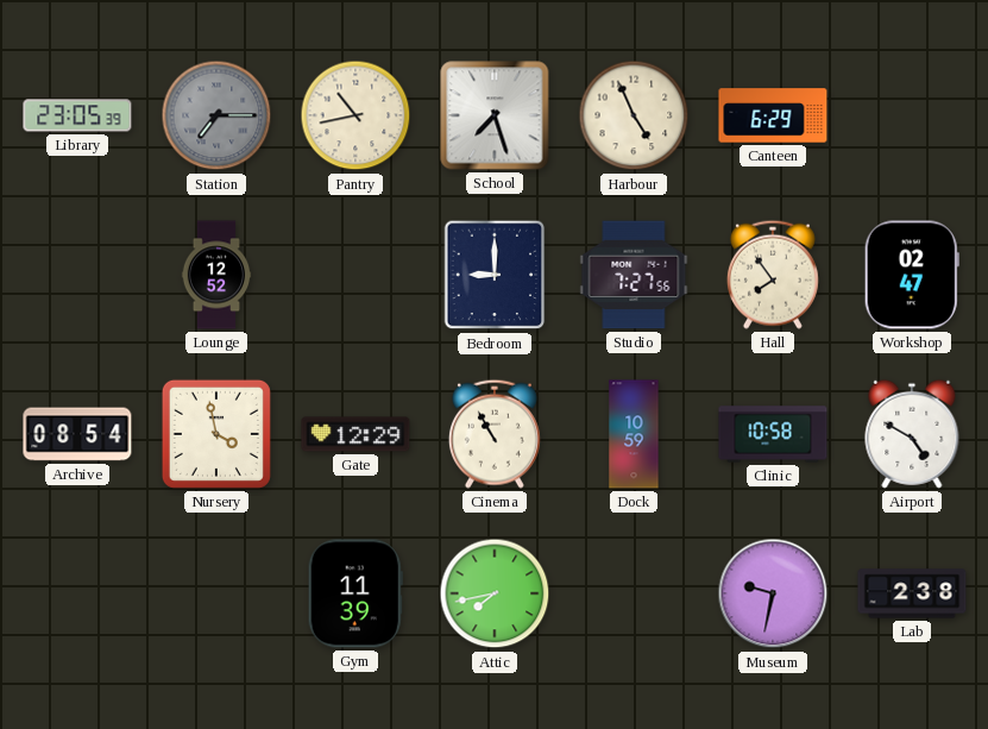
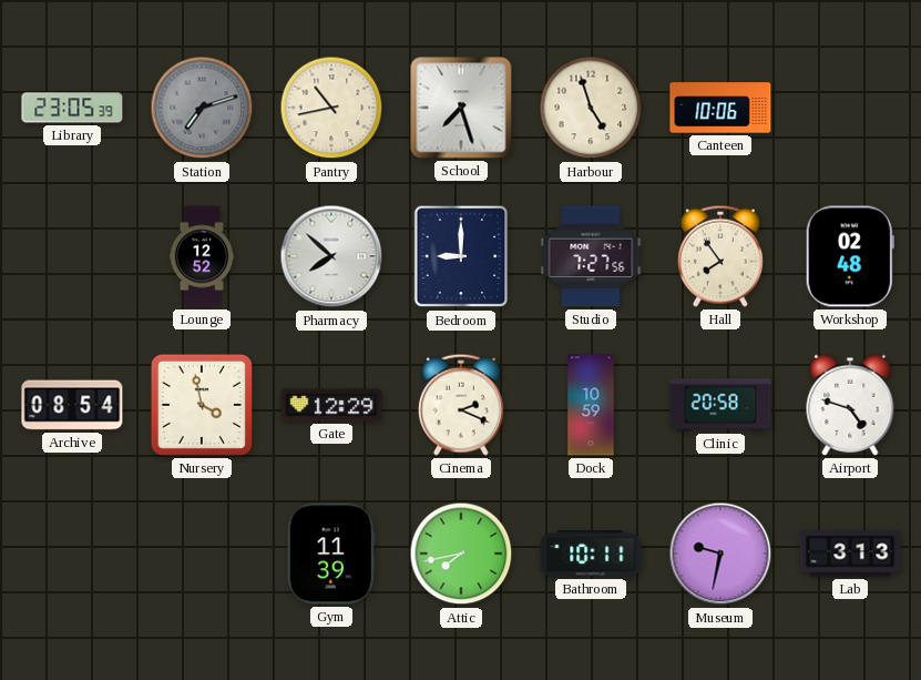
Station: 7:15 -> 7:12 (202, 108)
Harbour: 4:56 -> 4:57 (591, 108)
Canteen: 6:29 -> 10:06 (720, 108)
Pharmacy: none -> 7:52 (331, 256)
Workshop: 02:47 -> 02:48 (850, 256)
Cinema: 10:55 -> 2:19 (461, 405)
Clinic: 10:58 -> 20:58 (720, 405)
Airport: 4:50 -> 4:48 (850, 405)
Bathroom: none -> 10:11 (591, 555)
Lab: 2:38 -> 3:13 (850, 554)
